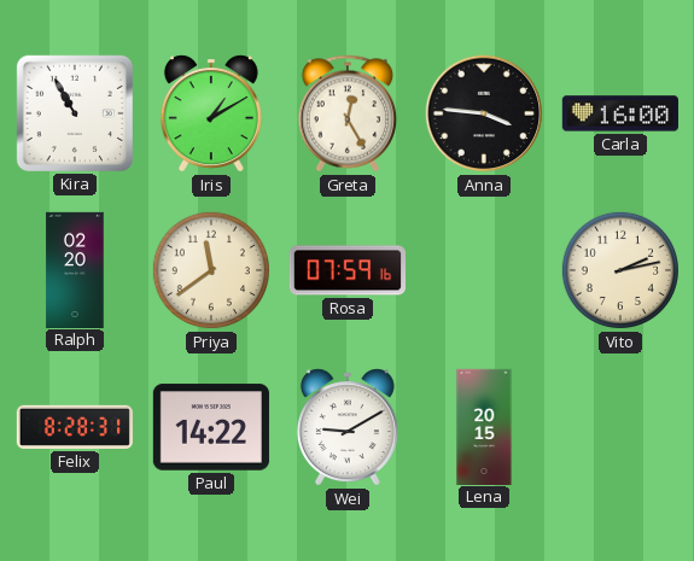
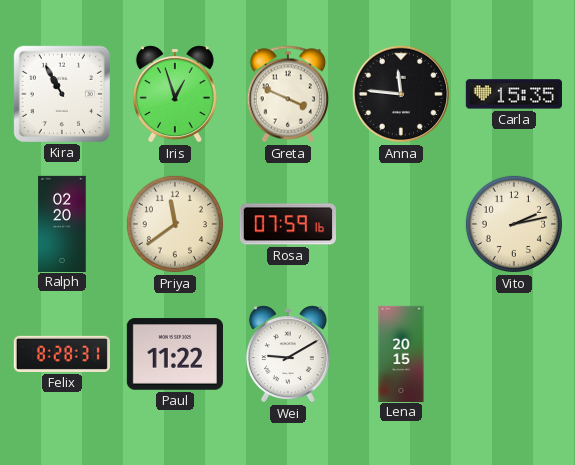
Iris: 1:10 -> 12:57 (175, 94)
Greta: 12:25 -> 3:49 (288, 94)
Anna: 3:46 -> 11:46 (401, 94)
Carla: 16:00 -> 15:35 (514, 94)
Paul: 14:22 -> 11:22 (175, 354)
